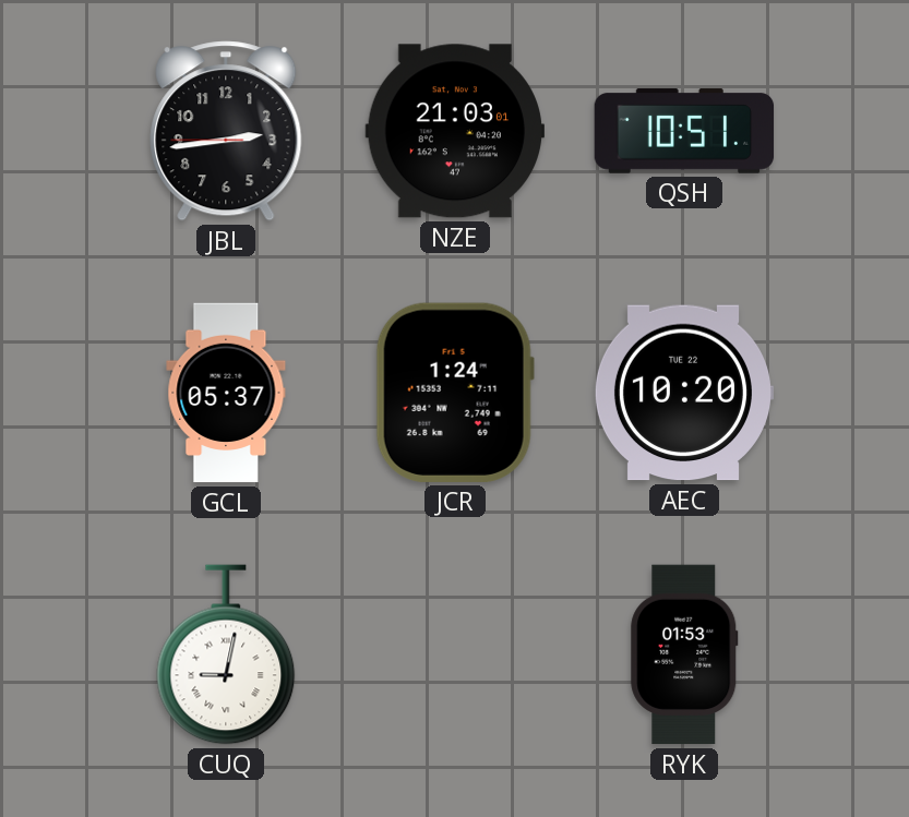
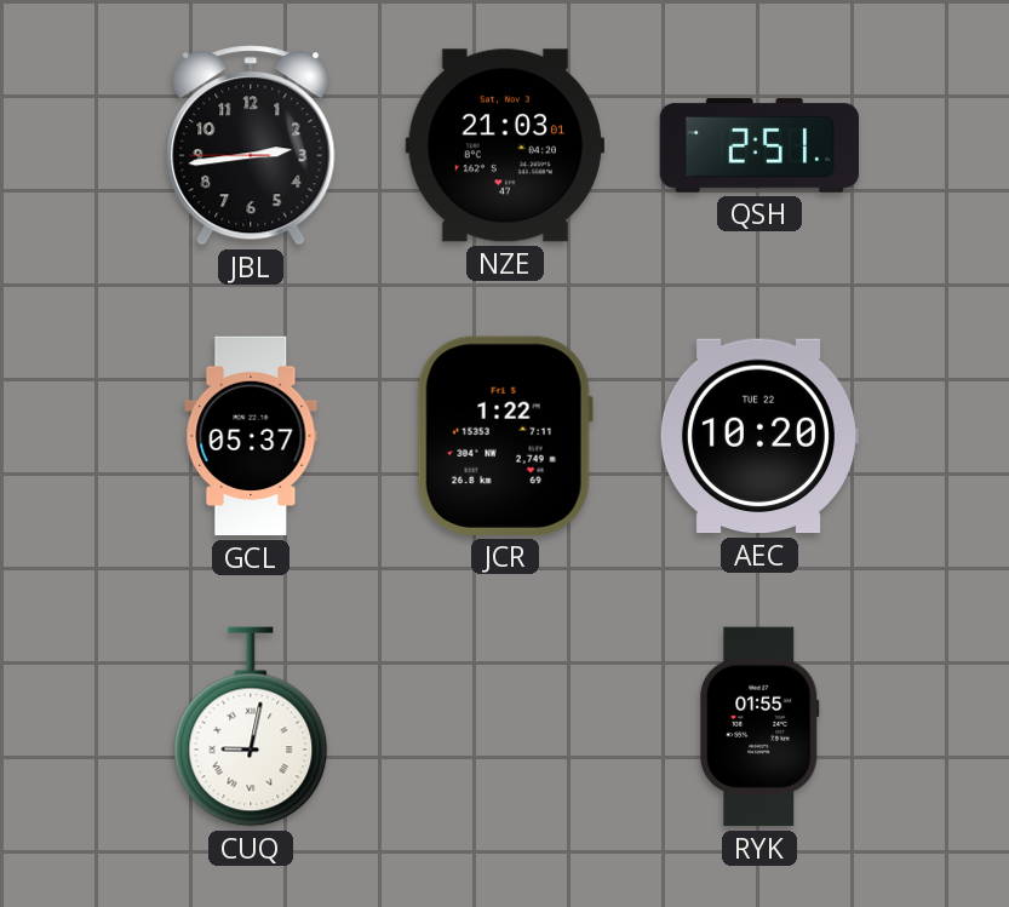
QSH: 10:51 -> 2:51 (759, 145)
JCR: 1:24 -> 1:22 (505, 436)
RYK: 01:53 -> 01:55 (759, 727)
